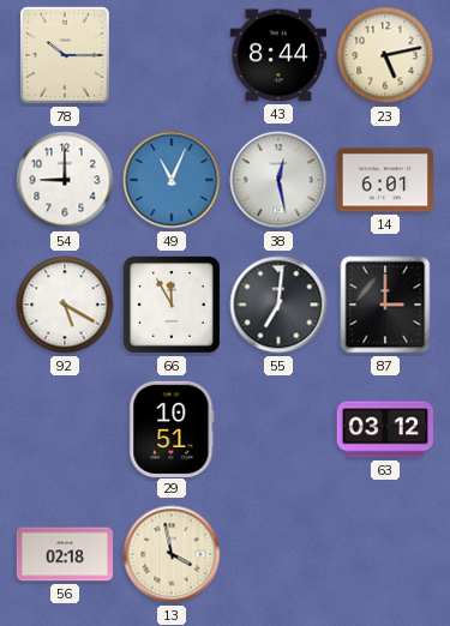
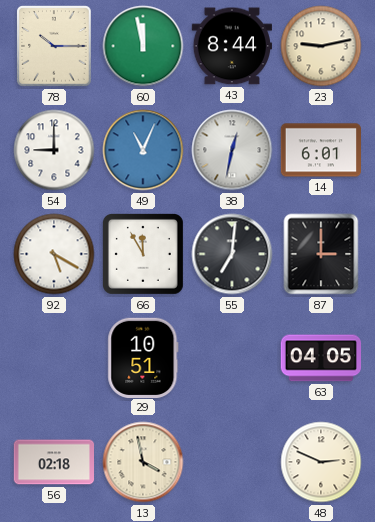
60: none -> 11:58 (143, 46)
23: 5:13 -> 9:13 (321, 46)
38: 12:28 -> 12:32 (232, 150)
63: 03:12 -> 04:05 (320, 358)
48: none -> 2:49 (321, 462)
